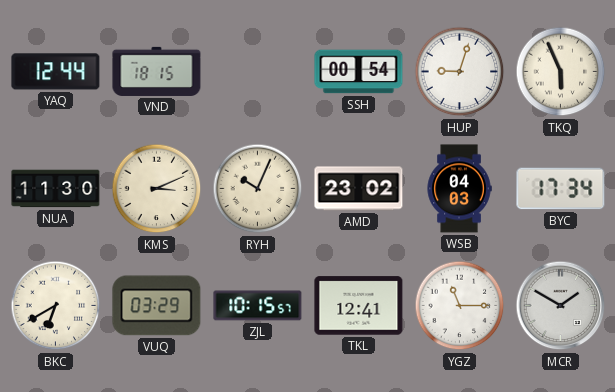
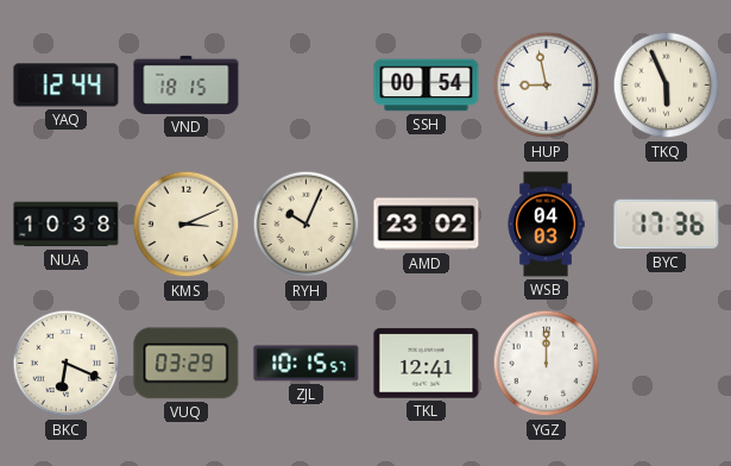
HUP: 9:03 -> 8:58 (547, 86)
NUA: 11:30 -> 10:38 (67, 225)
BYC: 17:34 -> 17:36 (667, 225)
BKC: 6:40 -> 6:19 (67, 364)
YGZ: 11:15 -> 12:00 (547, 364)
MCR: 1:50 -> none (561, 306)
